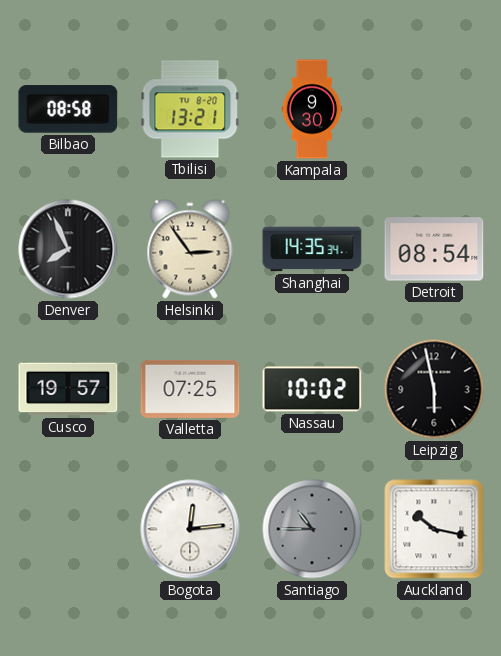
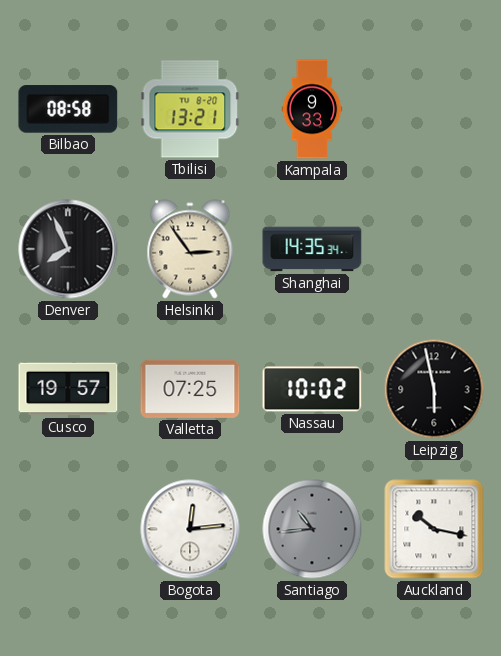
Kampala: 9:30 -> 9:33 (312, 109)
Detroit: 08:54 -> none (434, 249)
Santiago: 10:45 -> 10:44 (312, 529)
